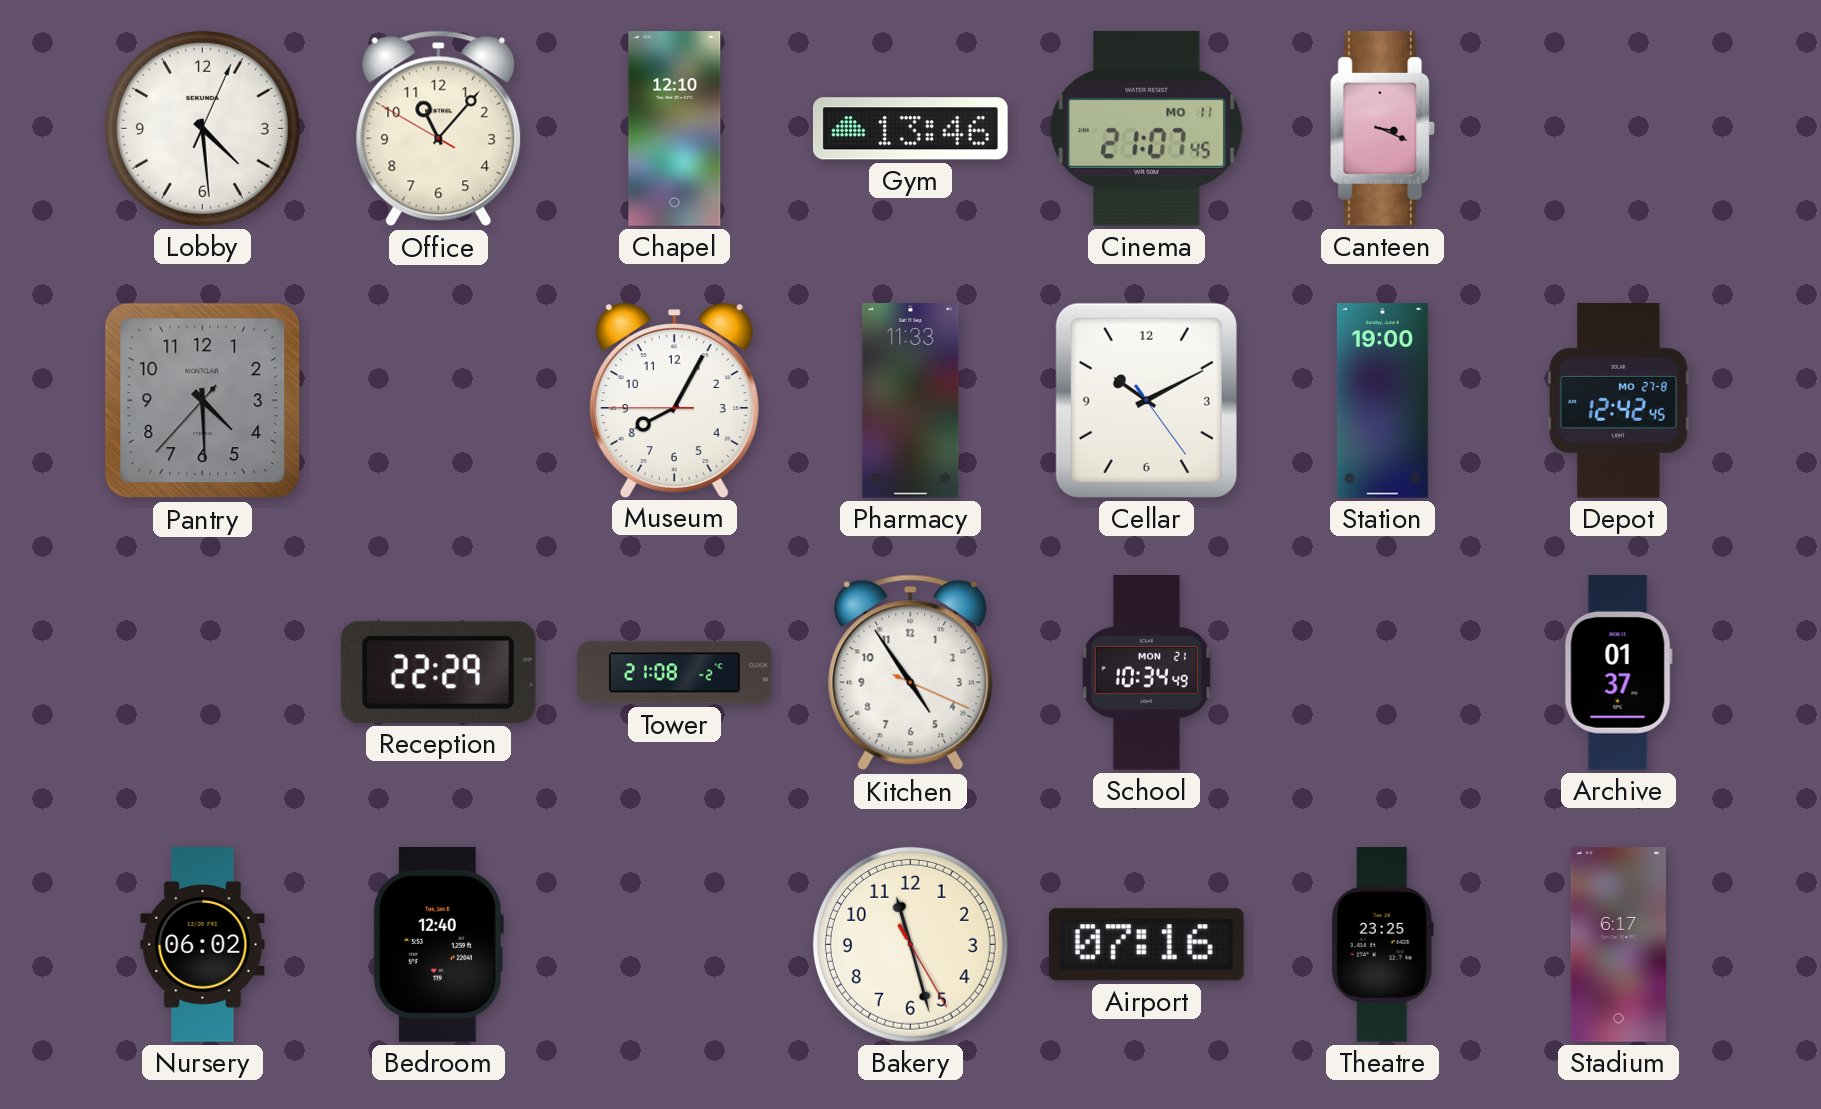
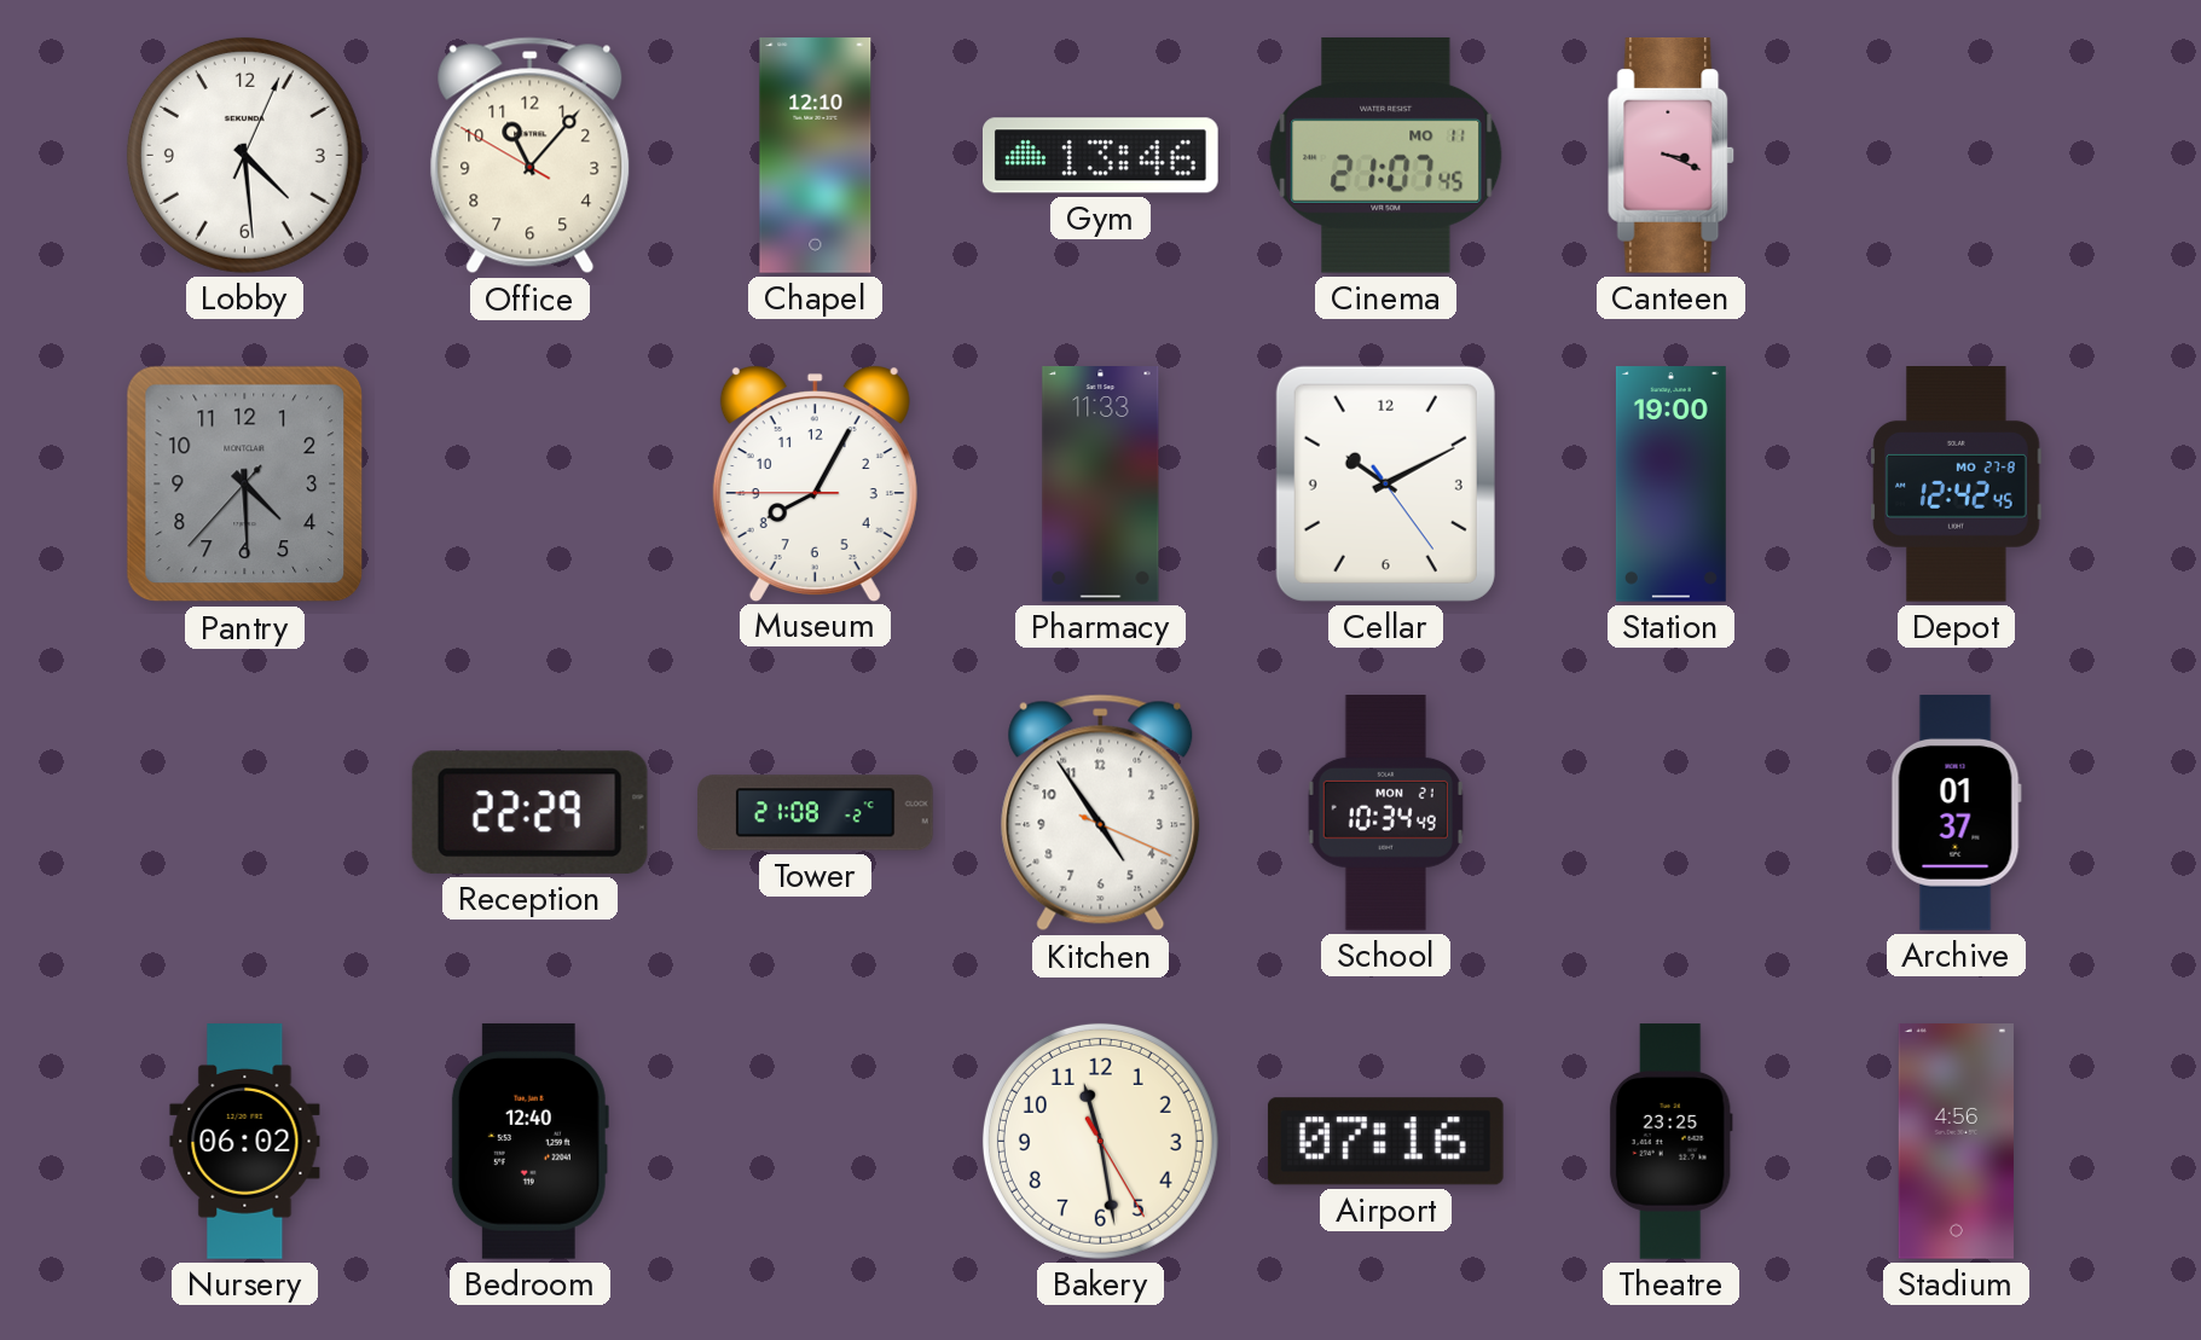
Bakery: 11:27 -> 11:28 (1100, 1141)
Stadium: 6:17 -> 4:56 (1956, 1142)
